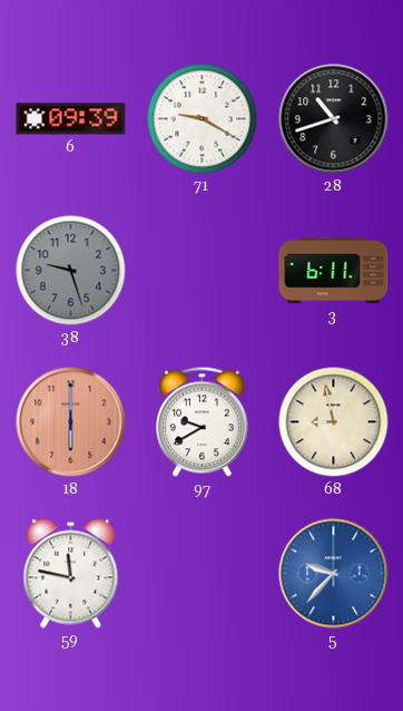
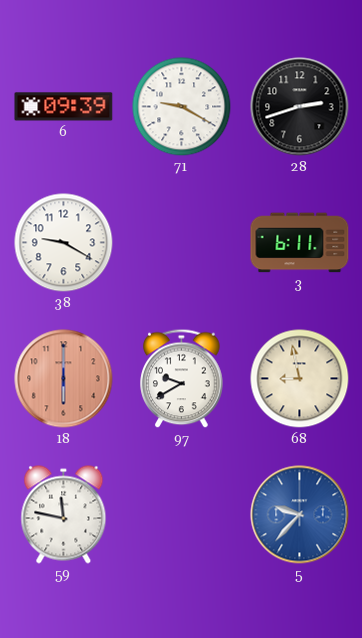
28: 10:42 -> 2:42 (300, 107)
38: 9:27 -> 9:20 (64, 243)
38 dial: grey -> white (64, 243)
